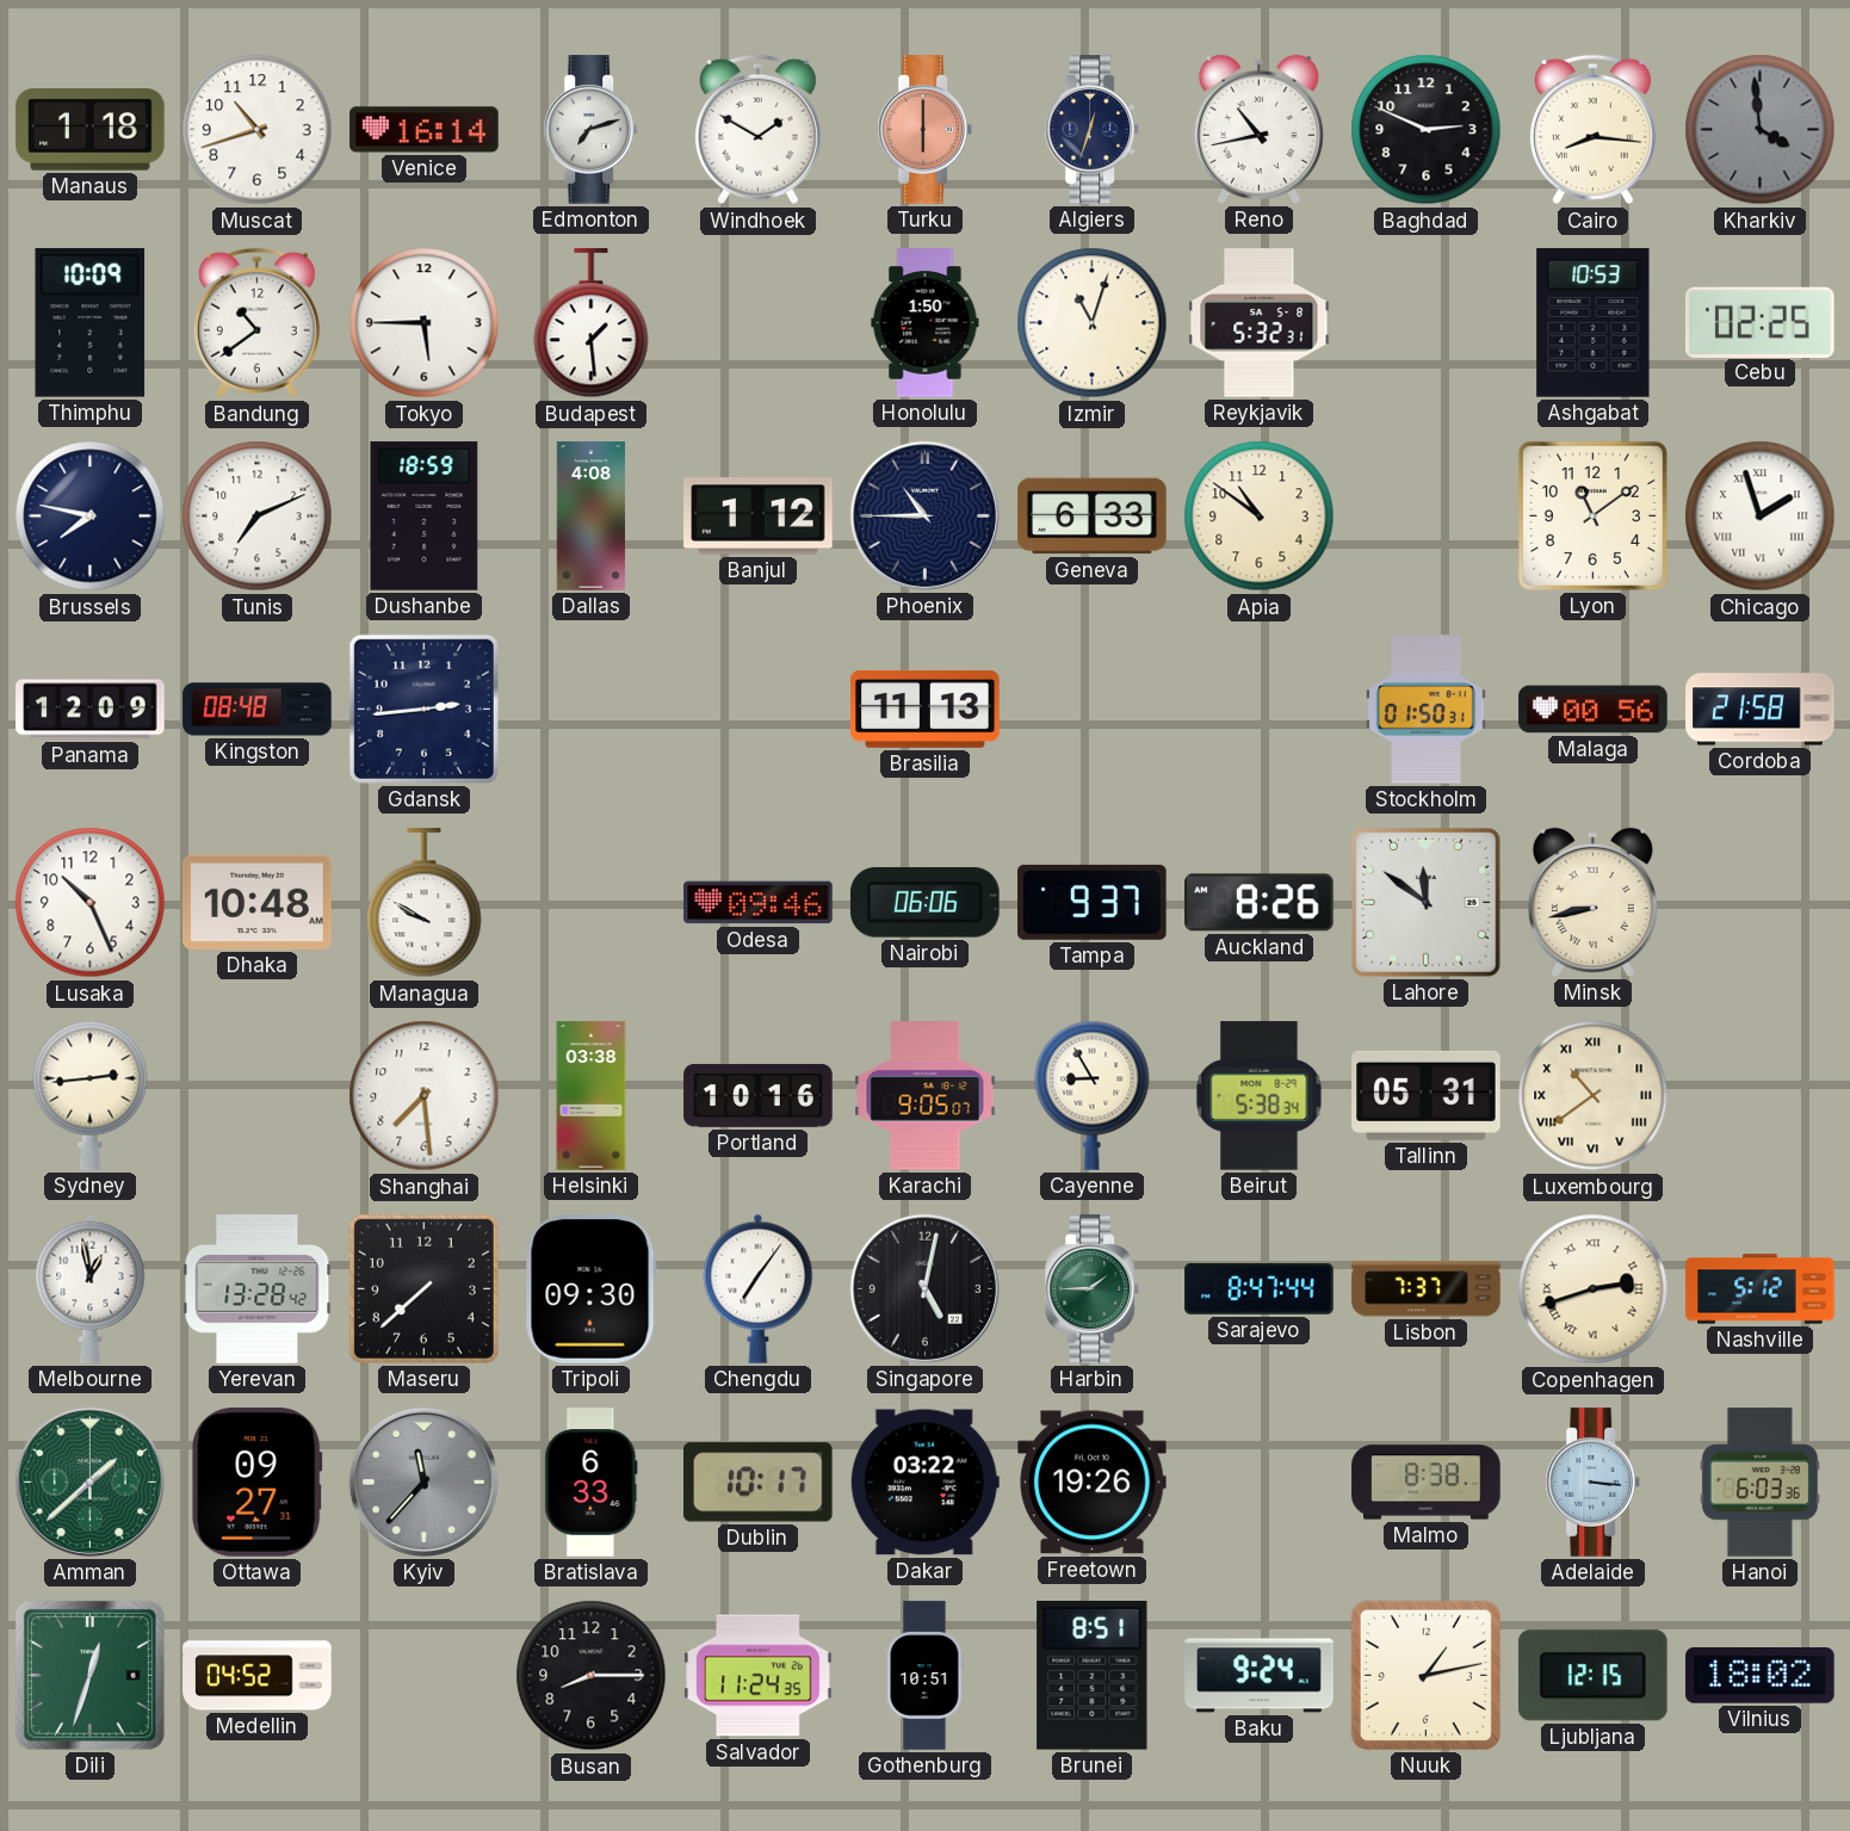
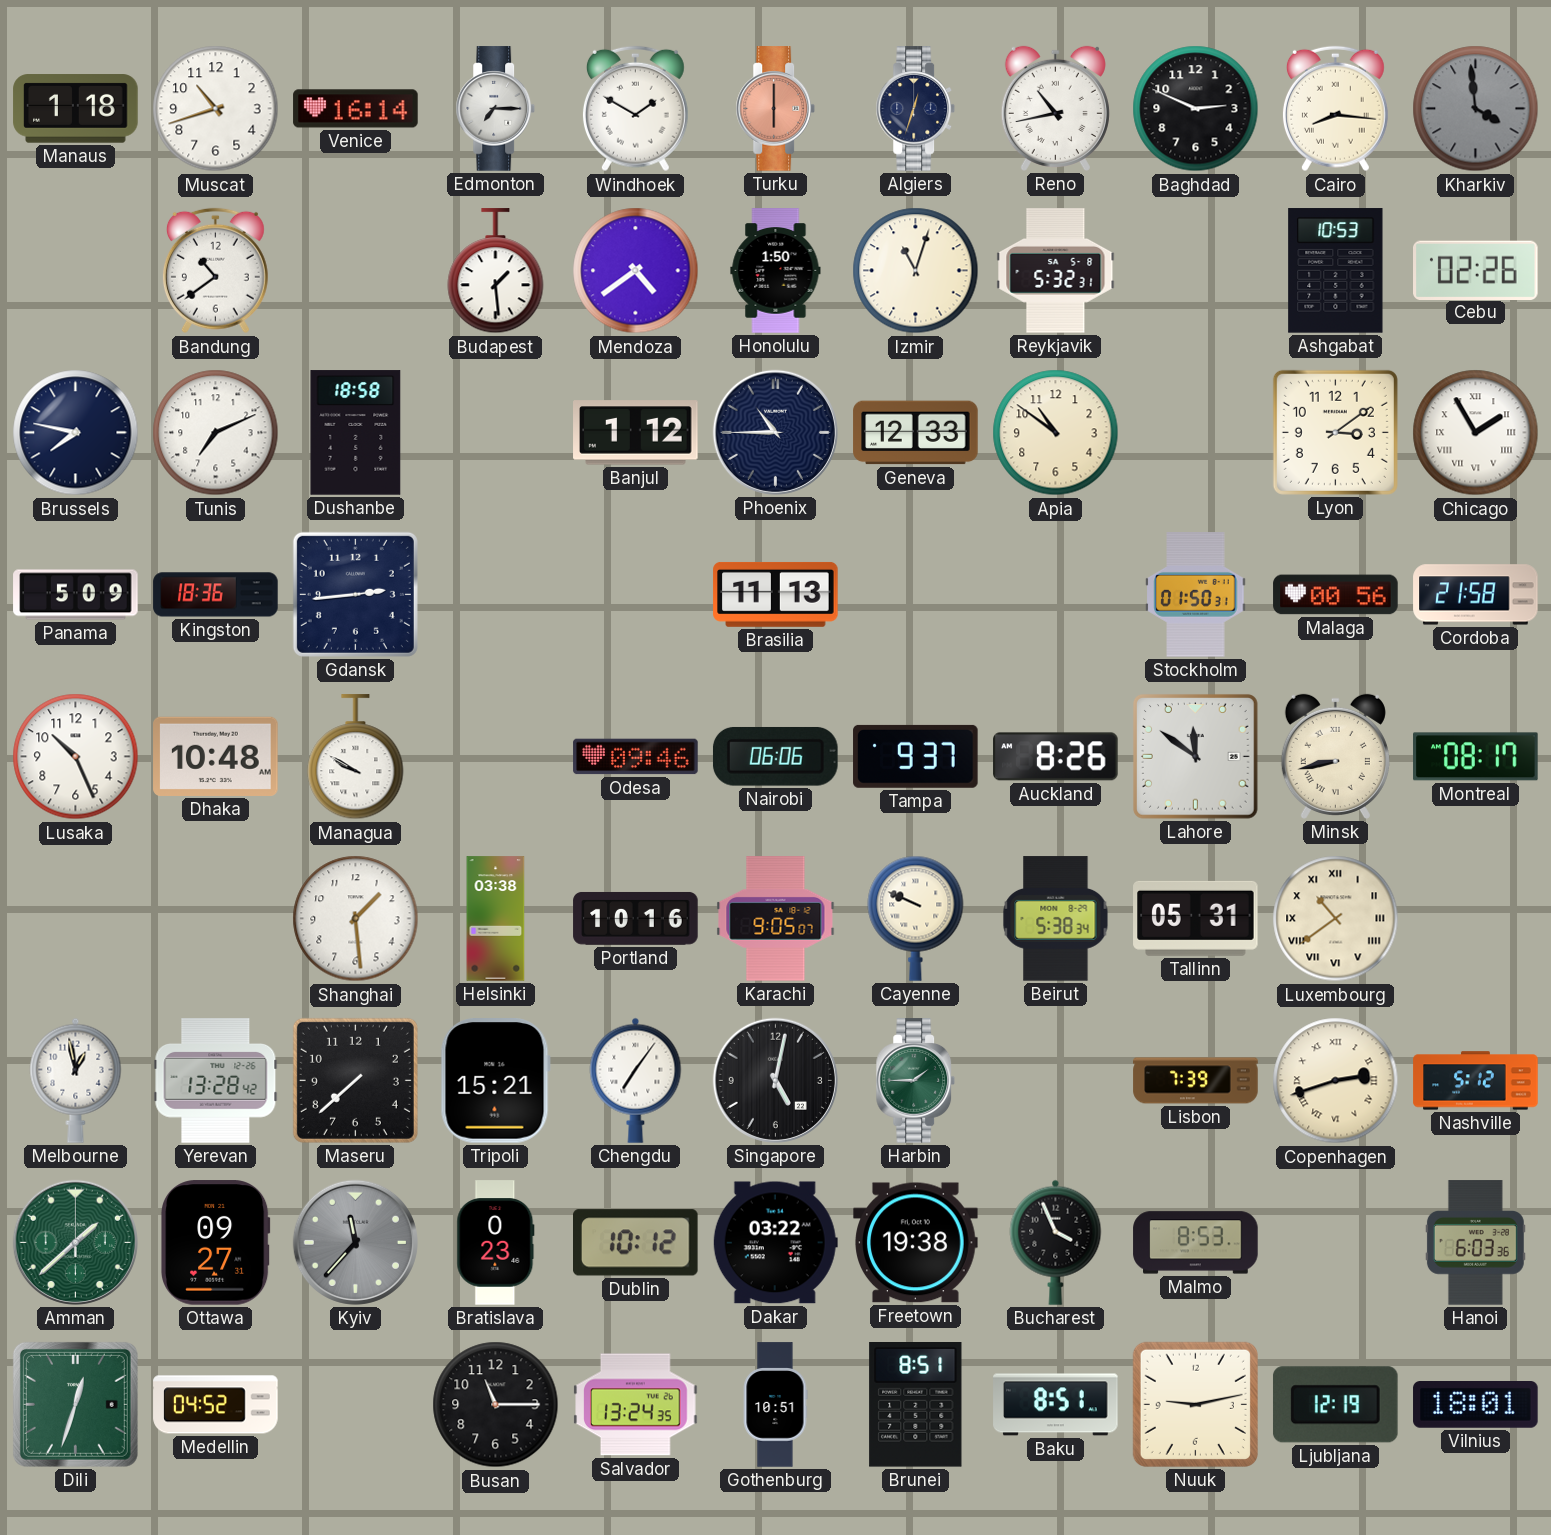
Edmonton: 7:12 -> 7:15 (496, 109)
Thimphu: 10:09 -> none (91, 322)
Tokyo: 5:45 -> none (425, 323)
Mendoza: none -> 4:39 (636, 271)
Cebu: 02:25 -> 02:26 (1476, 270)
Dushanbe: 18:59 -> 18:58 (356, 433)
Dallas: 4:08 -> none (592, 516)
Geneva: 6:33 -> 12:33 (916, 433)
Lyon: 11:09 -> 3:09 (1335, 432)
Chicago: 1:57 -> 1:55 (1476, 433)
Panama: 12:09 -> 5:09 (76, 595)
Kingston: 08:48 -> 18:36 (216, 595)
Montreal: none -> 08:17 (1476, 757)
Sydney: 2:44 -> none (91, 1095)
Shanghai: 7:29 -> 1:29 (356, 919)
Cayenne: 8:55 -> 9:49 (916, 918)
Tripoli: 09:30 -> 15:21 (495, 1081)
Sarajevo: 8:47 -> none (1260, 1289)
Lisbon: 7:37 -> 7:39 (1196, 1081)
Bratislava: 6:33 -> 0:23 (496, 1243)
Dublin: 10:17 -> 10:12 (636, 1243)
Freetown: 19:26 -> 19:38 (916, 1243)
Bucharest: none -> 3:56 (1056, 1242)
Malmo: 8:38 -> 8:53 (1196, 1243)
Adelaide: 3:16 -> none (1594, 1483)
Busan: 8:15 -> 11:15 (496, 1405)
Salvador: 11:24 -> 13:24 (636, 1405)
Baku: 9:24 -> 8:51 (1056, 1405)
Nuuk: 1:13 -> 9:13 (1195, 1404)
Ljubljana: 12:15 -> 12:19 (1335, 1405)
Vilnius: 18:02 -> 18:01 (1476, 1405)
